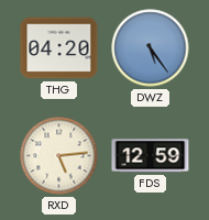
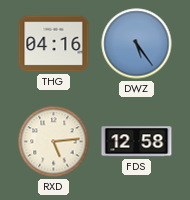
THG: 04:20 -> 04:16 (54, 44)
FDS: 12:59 -> 12:58 (137, 142)
